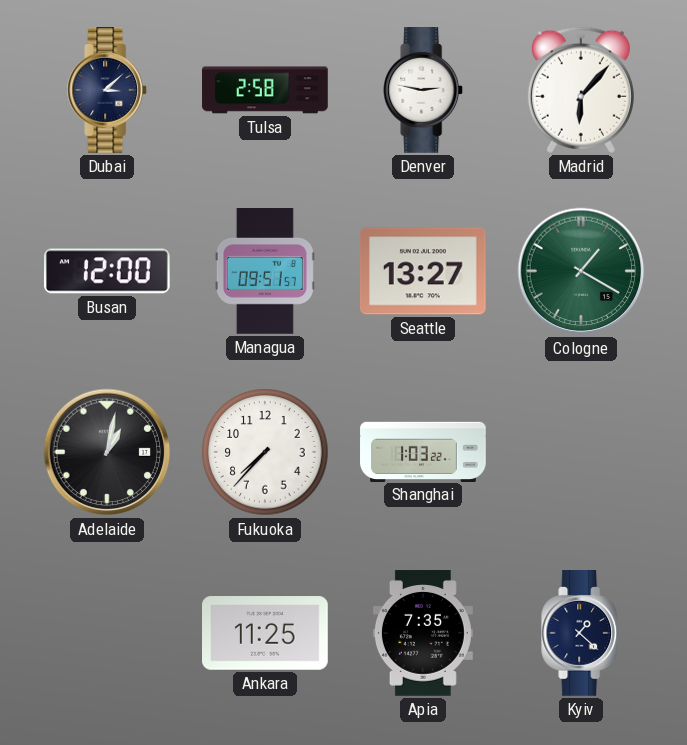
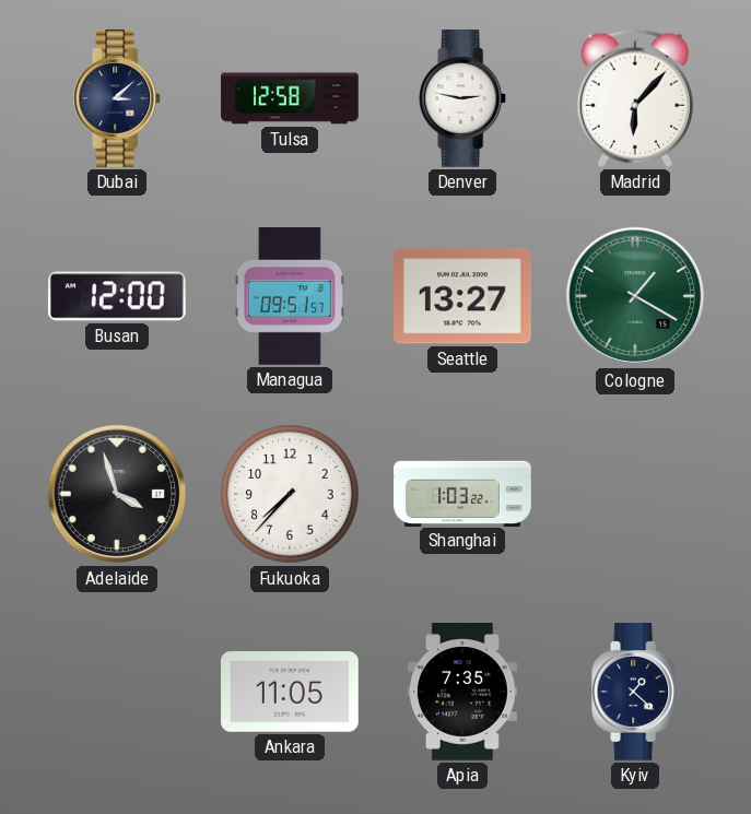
Tulsa: 2:58 -> 12:58 (290, 98)
Adelaide: 1:02 -> 3:57 (117, 494)
Ankara: 11:25 -> 11:05 (291, 692)
